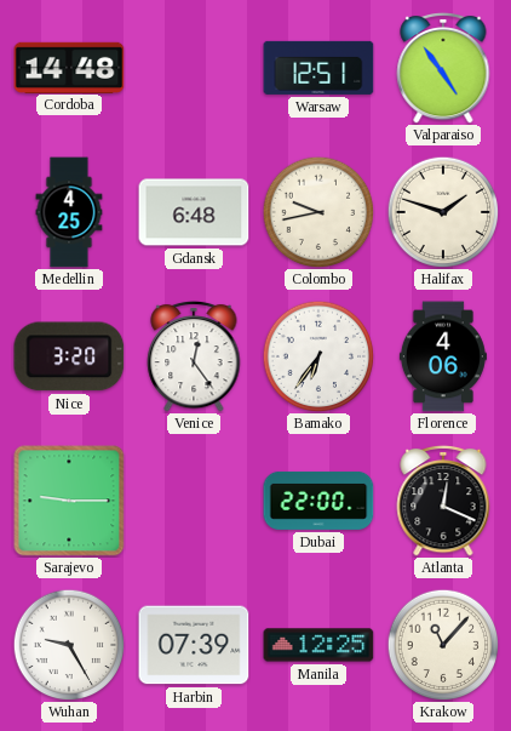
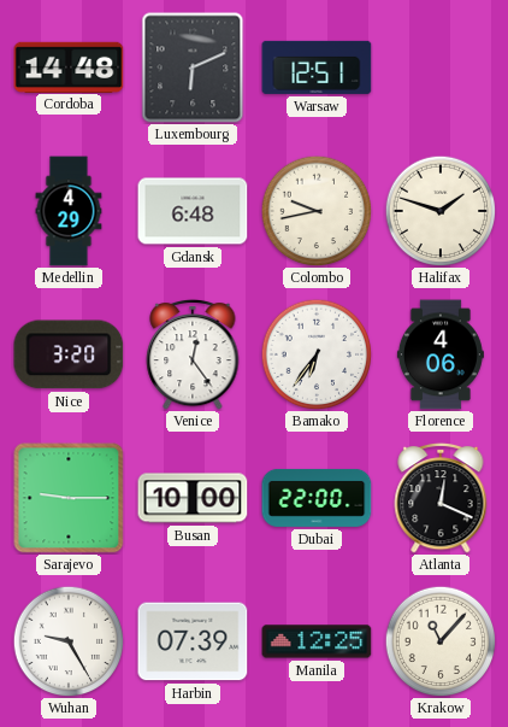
Luxembourg: none -> 6:11 (193, 68)
Valparaiso: 4:54 -> none (443, 68)
Medellin: 4:25 -> 4:29 (69, 211)
Busan: none -> 10:00 (193, 498)
